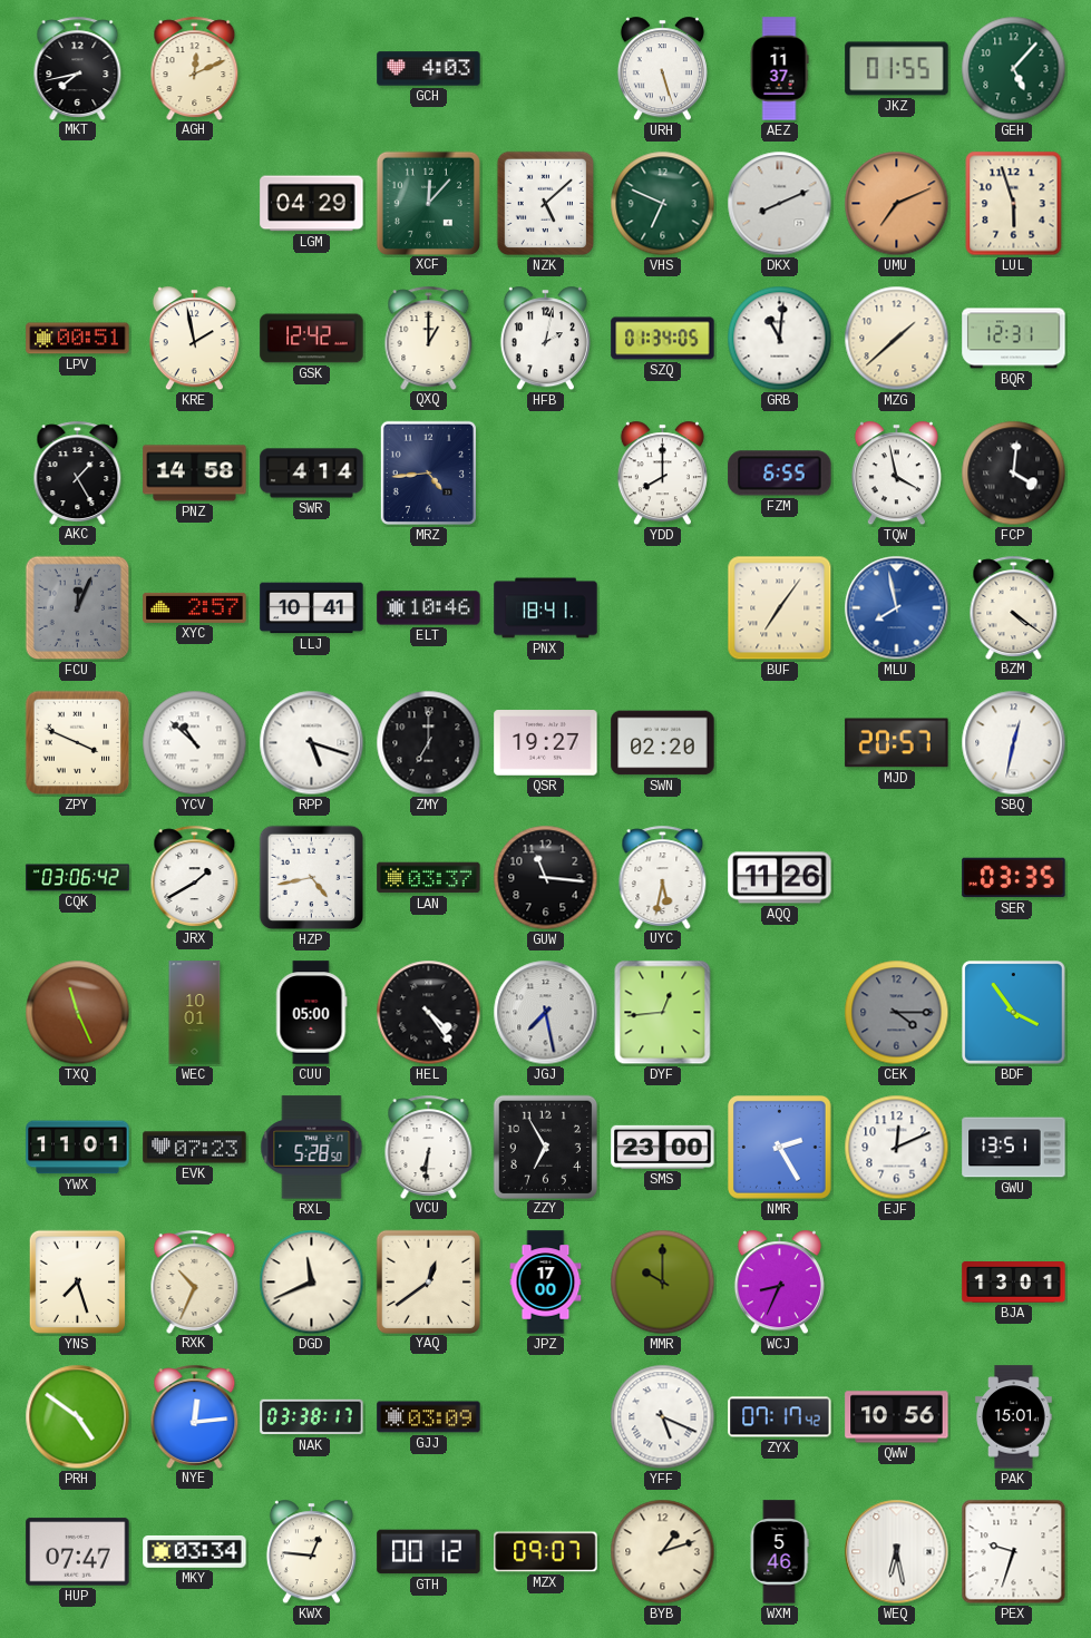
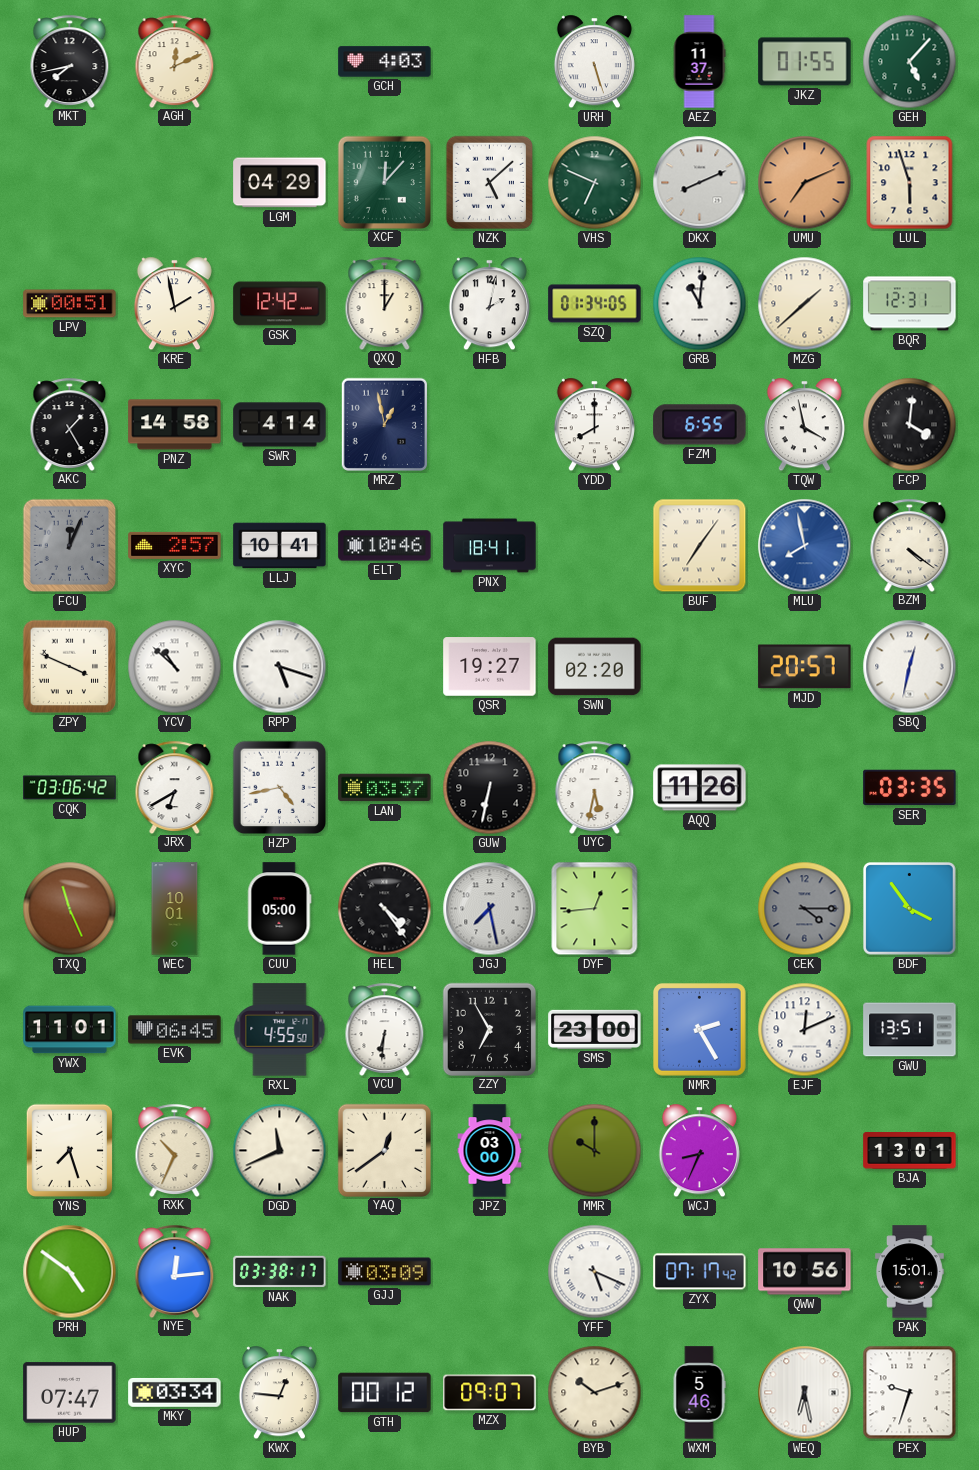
MRZ: 4:44 -> 12:58 (384, 424)
ZMY: 7:00 -> none (429, 743)
JRX: 1:40 -> 6:40 (175, 787)
GUW: 11:16 -> 6:32 (490, 788)
EVK: 07:23 -> 06:45 (175, 1030)
RXL: 5:28 -> 4:55 (280, 1030)
JPZ: 17:00 -> 03:00 (490, 1151)
BYB: 1:12 -> 10:12 (595, 1393)
